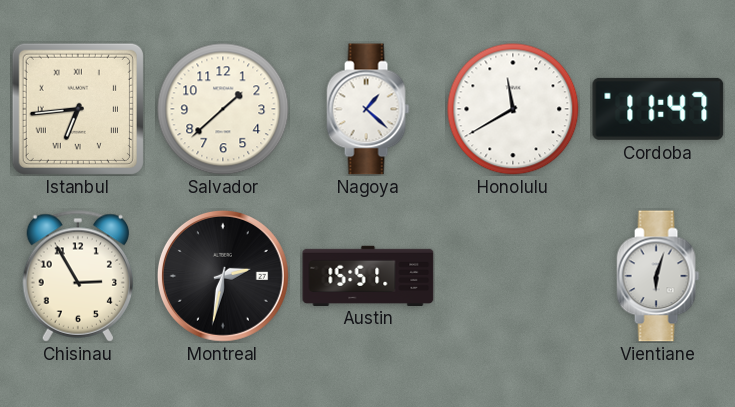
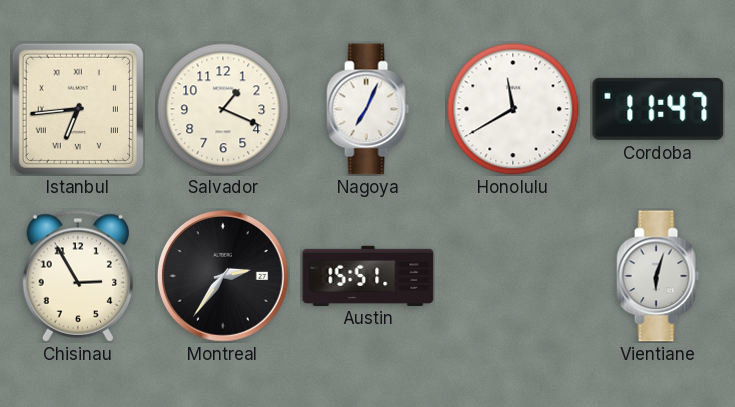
Salvador: 1:38 -> 1:19 (223, 109)
Nagoya: 1:22 -> 7:04 (368, 109)
Montreal: 2:32 -> 2:36 (223, 276)
